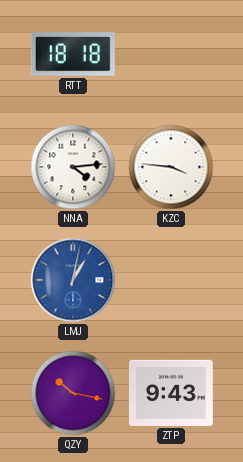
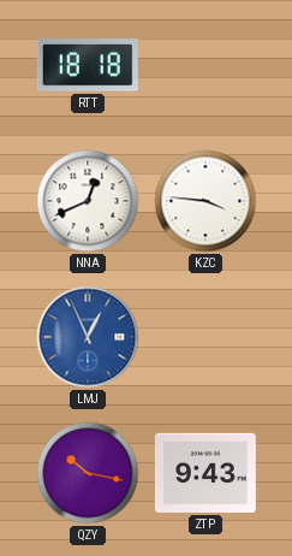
NNA: 4:14 -> 12:41 (88, 201)
LMJ: 1:02 -> 12:56 (88, 337)
